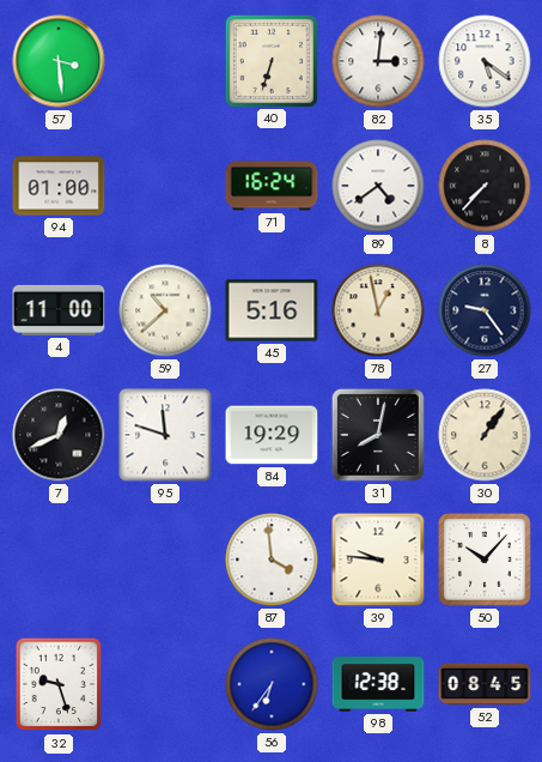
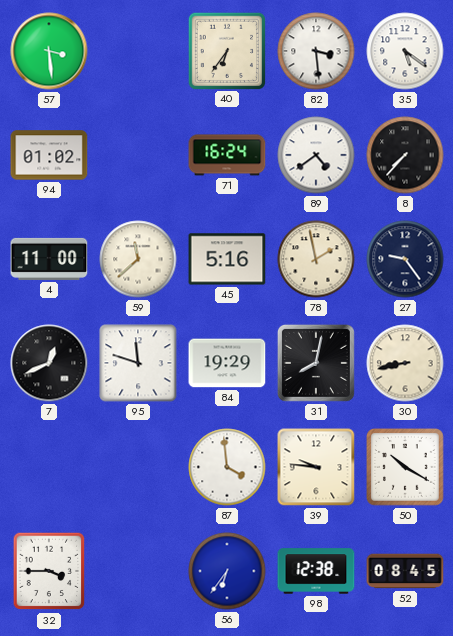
40: 6:33 -> 6:36 (226, 50)
82: 3:01 -> 3:29 (316, 51)
94: 01:00 -> 01:02 (49, 155)
59: 10:38 -> 11:38 (138, 259)
78: 12:58 -> 1:58 (316, 259)
30: 1:06 -> 8:43 (405, 363)
50: 10:07 -> 10:20 (406, 468)
32: 9:27 -> 3:45 (49, 571)
